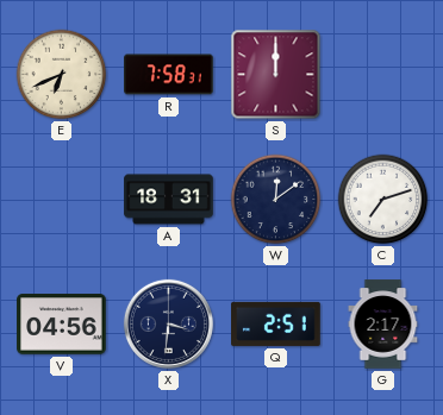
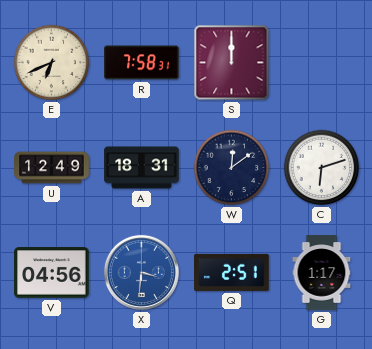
U: none -> 12:49 (52, 168)
C: 7:12 -> 6:12 (322, 168)
X dial: navy -> blue (141, 272)
G: 2:17 -> 1:17 (322, 273)
